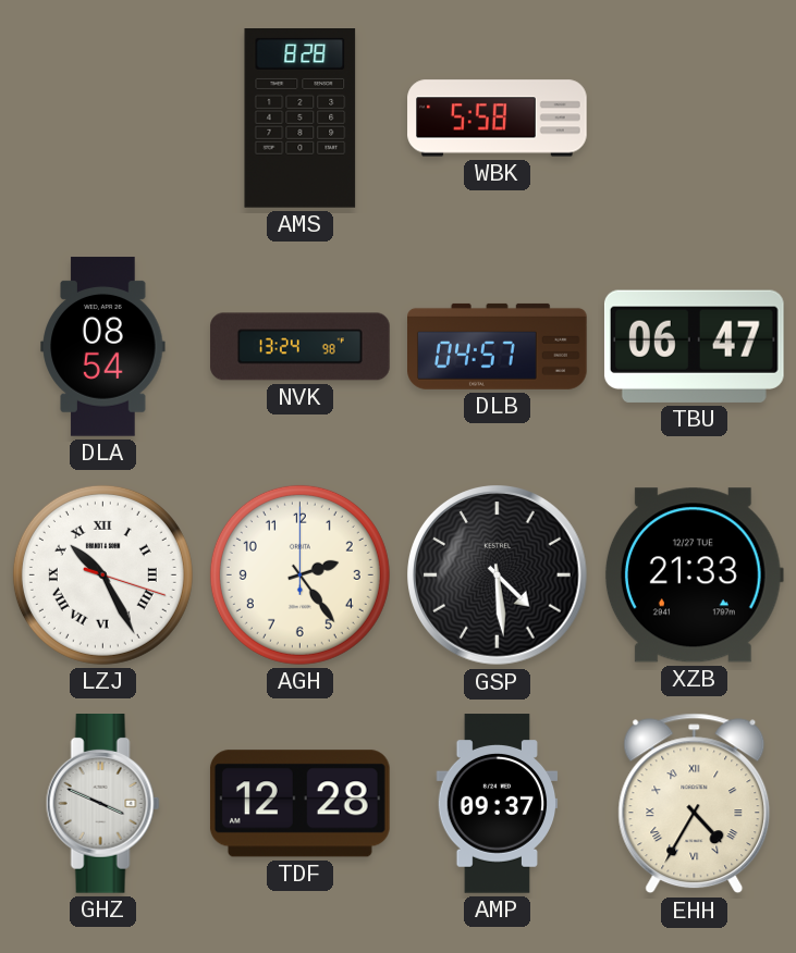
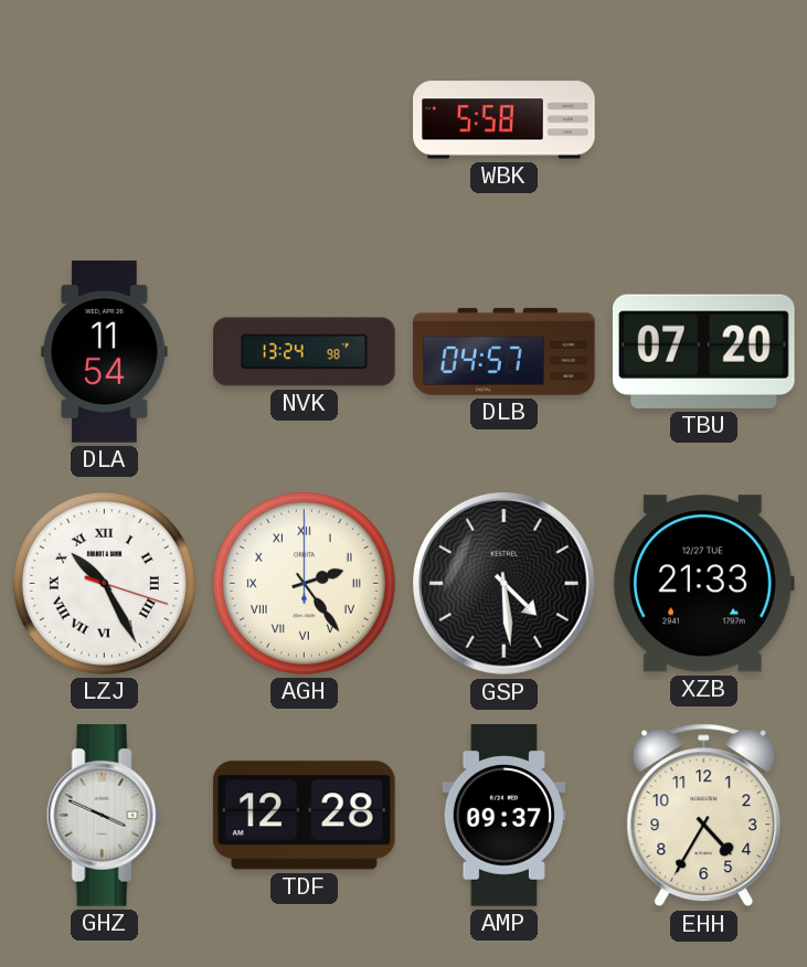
AMS: 8:28 -> none (301, 119)
DLA: 08:54 -> 11:54 (105, 352)
TBU: 06:47 -> 07:20 (703, 351)
AGH numerals: Arabic -> Roman (304, 583)
EHH numerals: Roman -> Arabic (704, 816)
